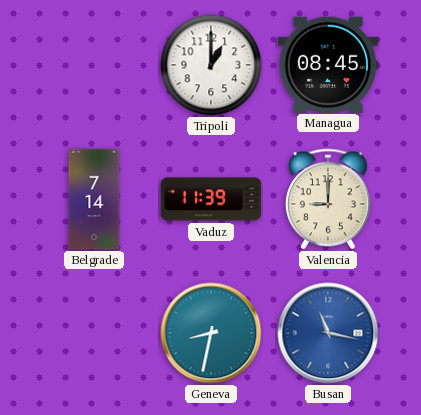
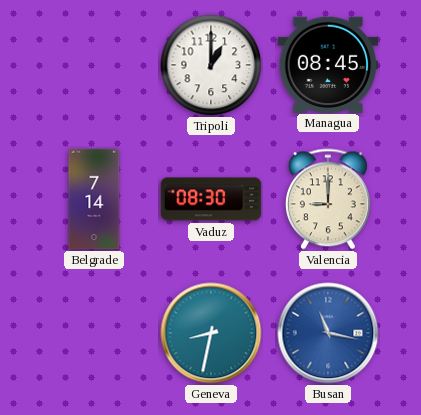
Vaduz: 11:39 -> 08:30 (211, 199)
